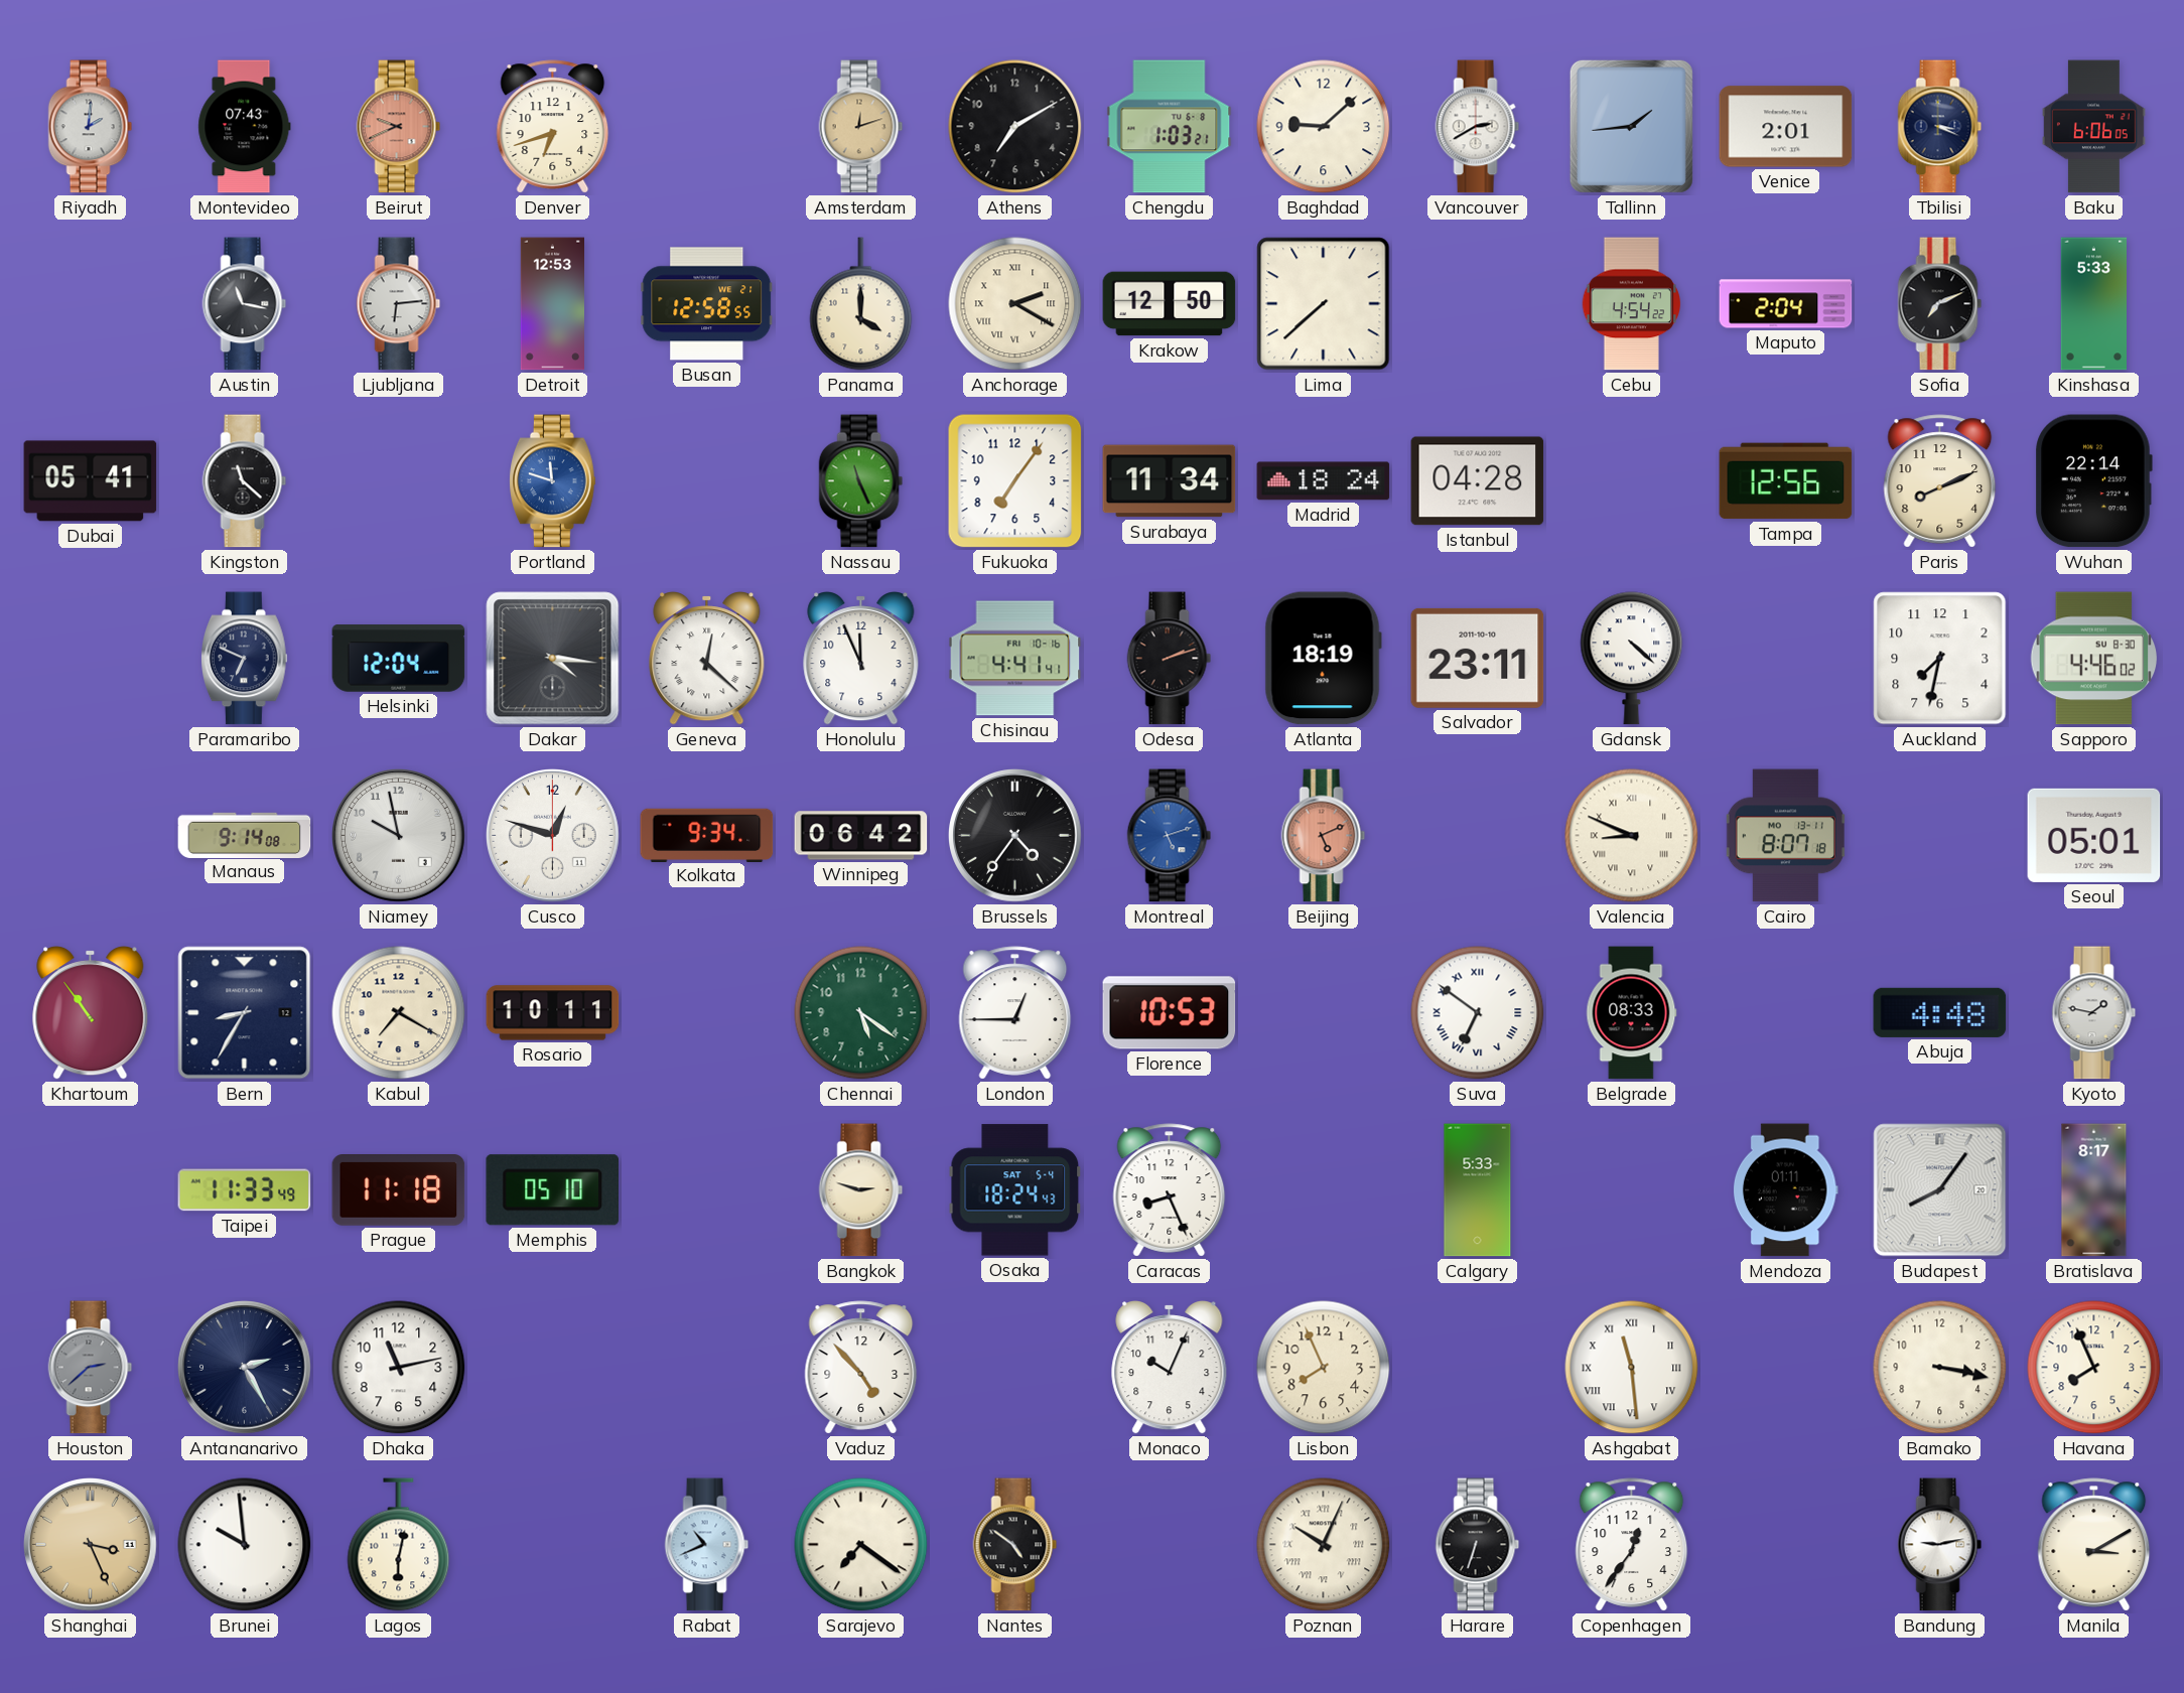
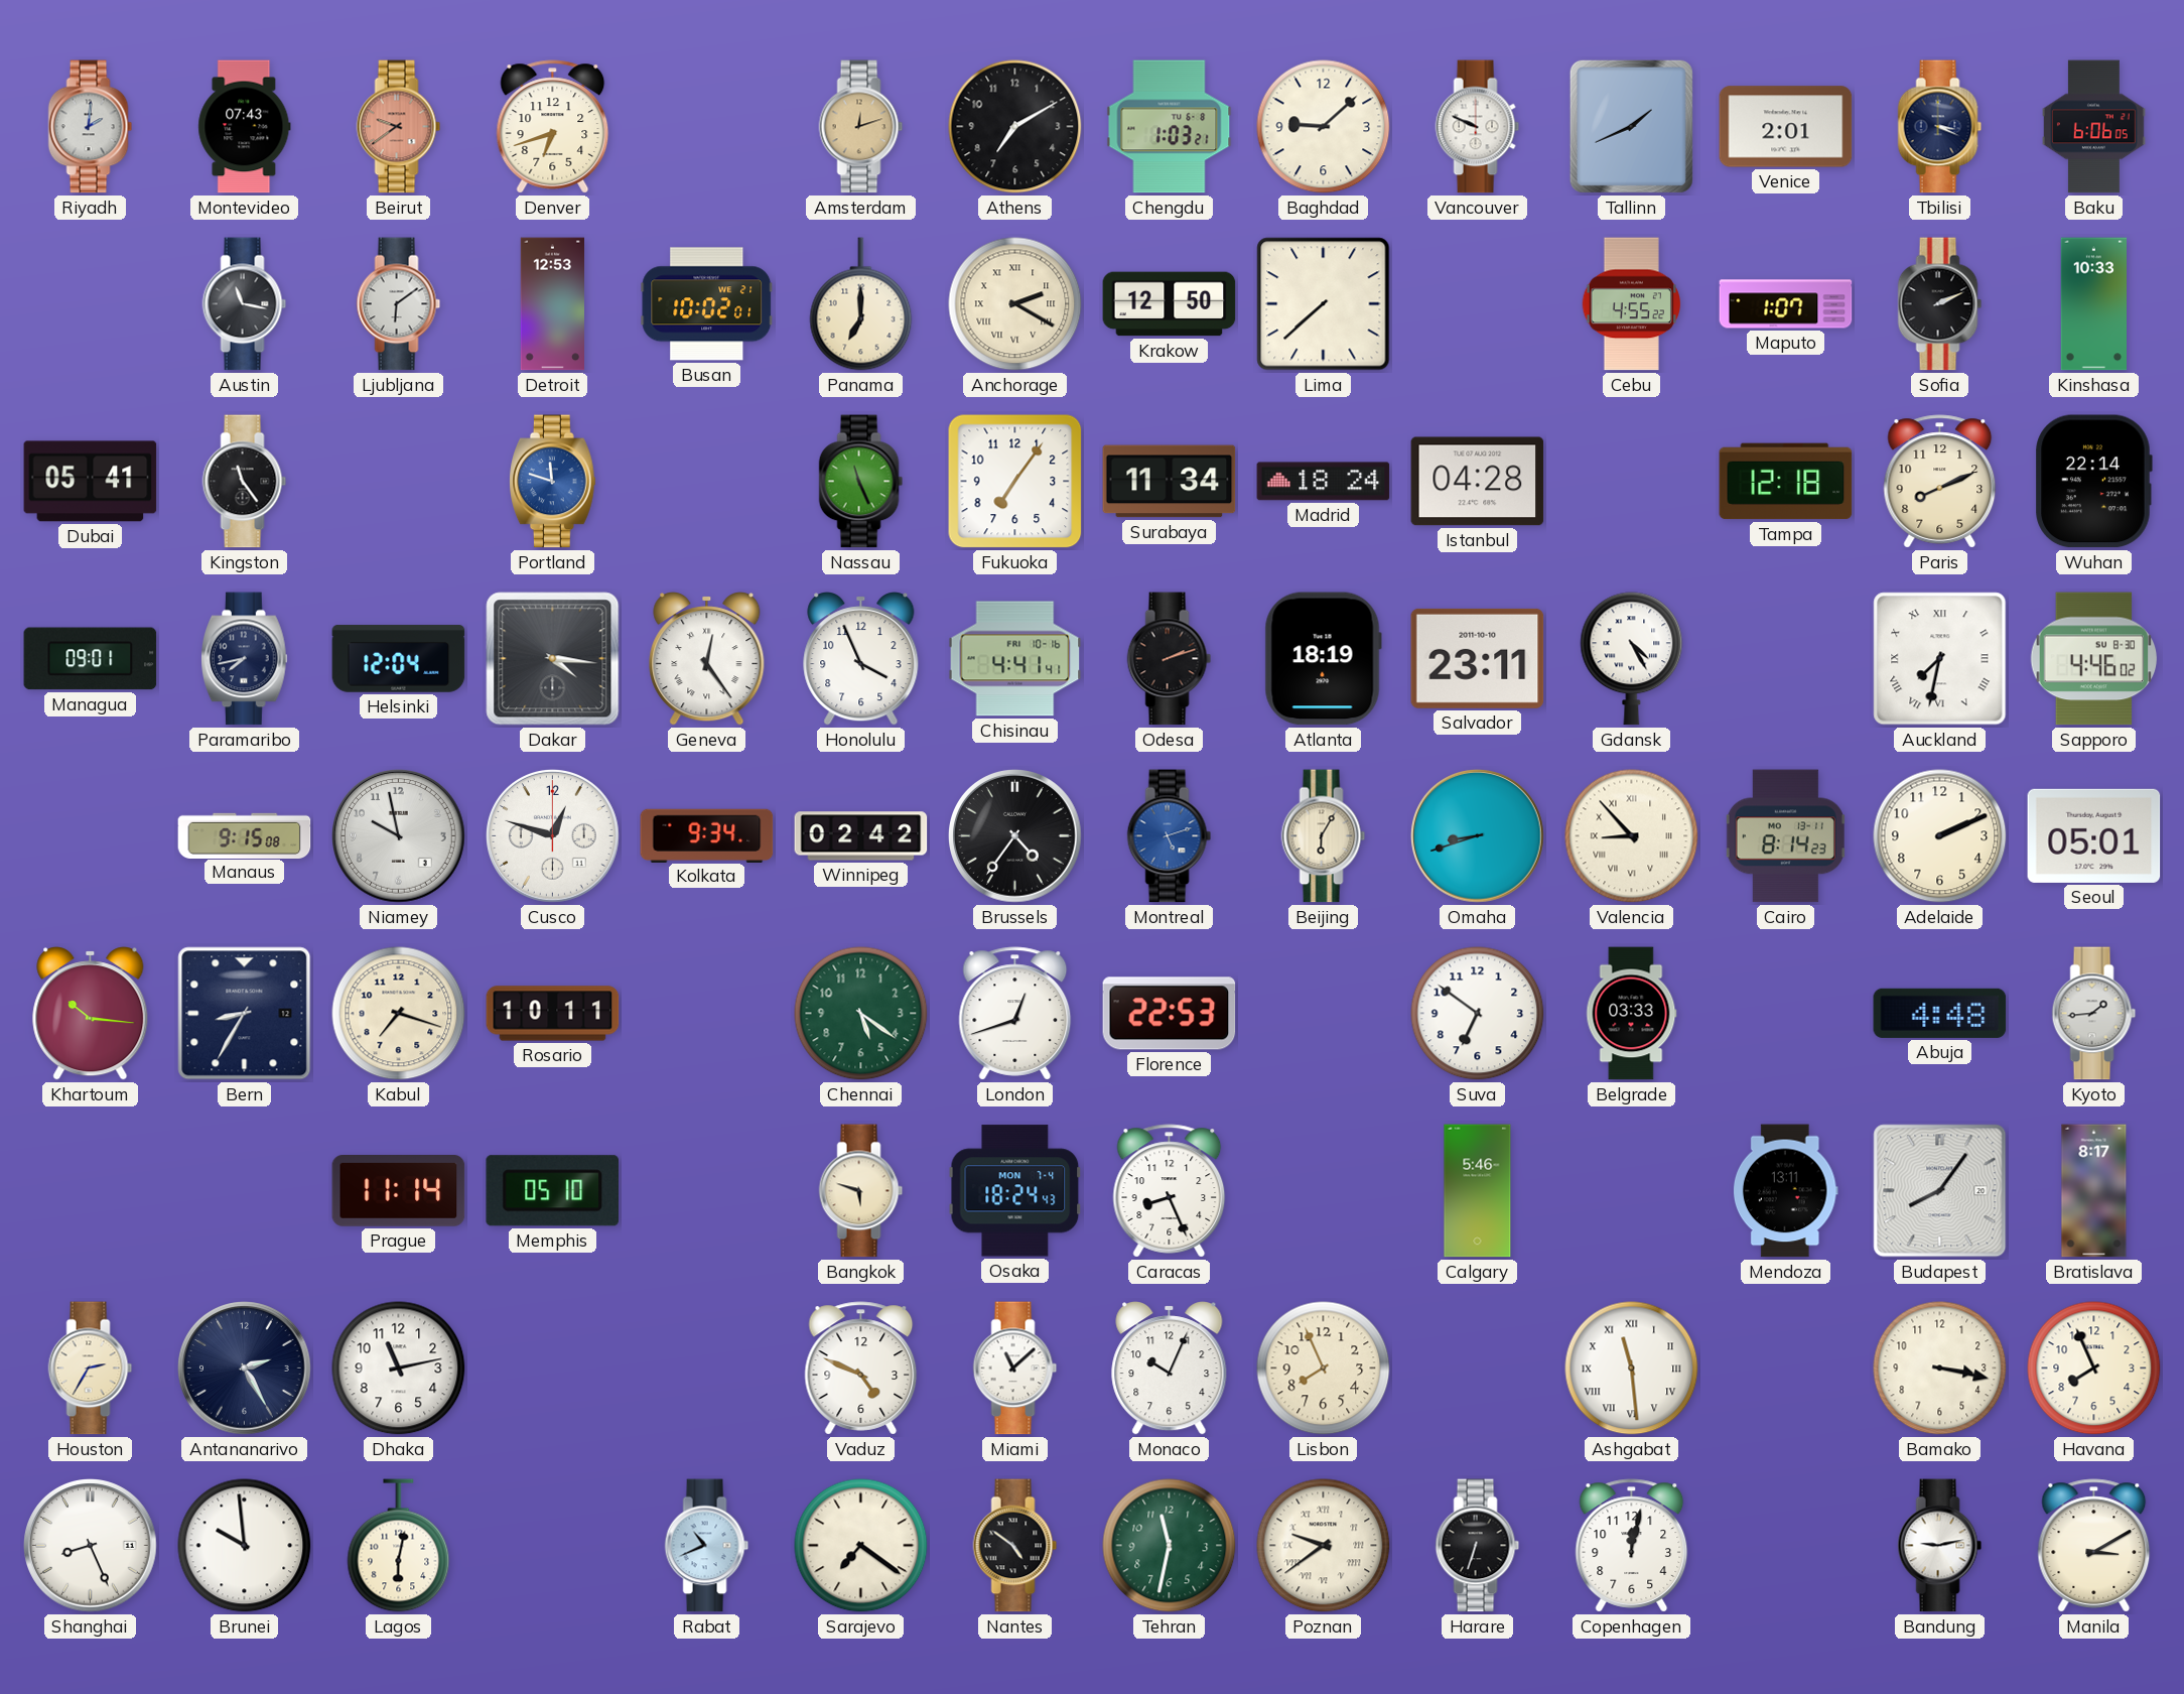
Beirut: 9:41 -> 9:39 (399, 127)
Vancouver: 2:40 -> 9:49 (1478, 127)
Tallinn: 1:44 -> 1:41 (1631, 126)
Ljubljana: 6:14 -> 6:09 (399, 304)
Busan: 12:58 -> 10:02 (707, 304)
Panama: 4:00 -> 7:00 (861, 304)
Cebu: 4:54 -> 4:55 (1632, 304)
Maputo: 2:04 -> 1:07 (1786, 304)
Sofia: 7:11 -> 2:11 (1940, 304)
Kinshasa: 5:33 -> 10:33 (2093, 304)
Kingston: 11:22 -> 11:24 (245, 482)
Tampa: 12:56 -> 12:18 (1786, 482)
Managua: none -> 09:01 (91, 659)
Paramaribo: 6:49 -> 7:43 (245, 659)
Geneva: 12:22 -> 12:24 (707, 659)
Honolulu: 11:56 -> 3:56 (861, 659)
Gdansk: 4:22 -> 4:25 (1632, 659)
Auckland numerals: Arabic -> Roman (1940, 659)
Manaus: 9:14 -> 9:15 (245, 835)
Winnipeg: 06:42 -> 02:42 (861, 836)
Beijing: 5:11 -> 6:05 (1324, 836)
Beijing dial: salmon -> cream (1324, 836)
Omaha: none -> 8:42 (1478, 836)
Valencia: 8:49 -> 8:53 (1632, 836)
Cairo: 8:07 -> 8:14 (1785, 836)
Adelaide: none -> 2:11 (1940, 836)
Khartoum: 10:54 -> 10:16 (91, 1014)
Kabul: 7:20 -> 7:18 (399, 1014)
London: 12:45 -> 12:42 (1015, 1014)
Florence: 10:53 -> 22:53 (1170, 1014)
Suva numerals: Roman -> Arabic (1478, 1014)
Belgrade: 08:33 -> 03:33 (1632, 1014)
Kyoto: 1:47 -> 1:44 (2094, 1014)
Taipei: 11:33 -> none (245, 1190)
Prague: 11:18 -> 11:14 (399, 1191)
Bangkok: 2:48 -> 5:48 (861, 1191)
Osaka date: SAT 5-4 -> MON 7-4 (1015, 1191)
Calgary: 5:33 -> 5:46 (1478, 1191)
Mendoza: 01:11 -> 13:11 (1785, 1191)
Houston: 2:38 -> 2:35 (91, 1369)
Houston dial: grey -> cream (91, 1369)
Vaduz: 4:53 -> 4:49 (861, 1369)
Miami: none -> 11:08 (1015, 1369)
Shanghai: 3:26 -> 8:26 (91, 1546)
Shanghai dial: champagne -> white (91, 1546)
Tehran: none -> 11:32 (1170, 1546)
Poznan: 10:04 -> 9:39 (1324, 1546)
Copenhagen: 12:36 -> 12:02 (1632, 1546)
